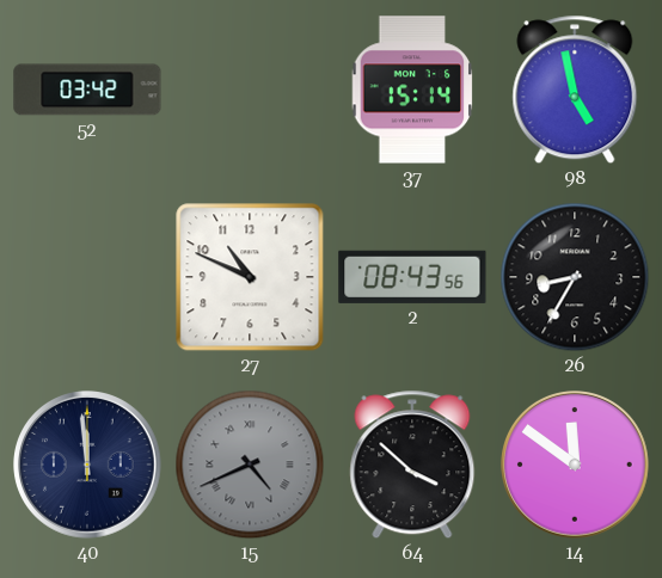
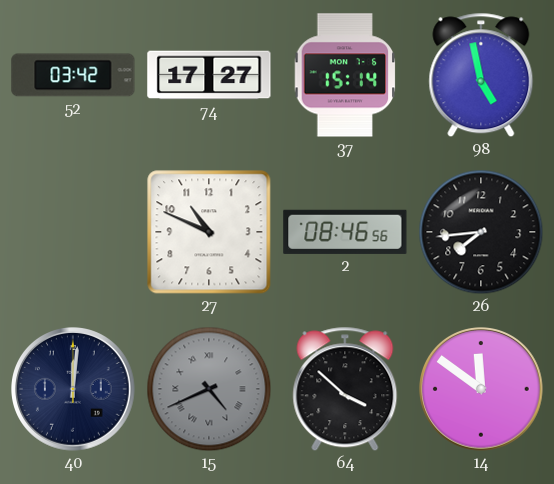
74: none -> 17:27 (209, 75)
2: 08:43 -> 08:46 (345, 232)
26: 8:35 -> 7:44 (481, 232)
40: 11:59 -> 12:01 (74, 390)
